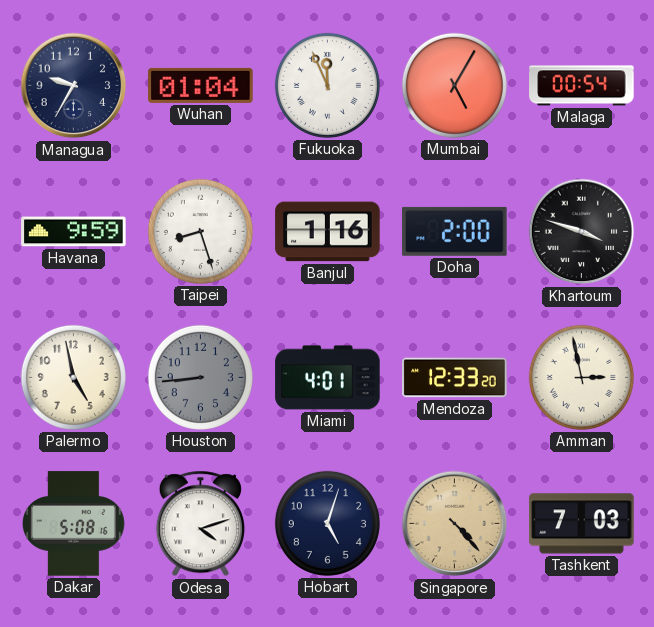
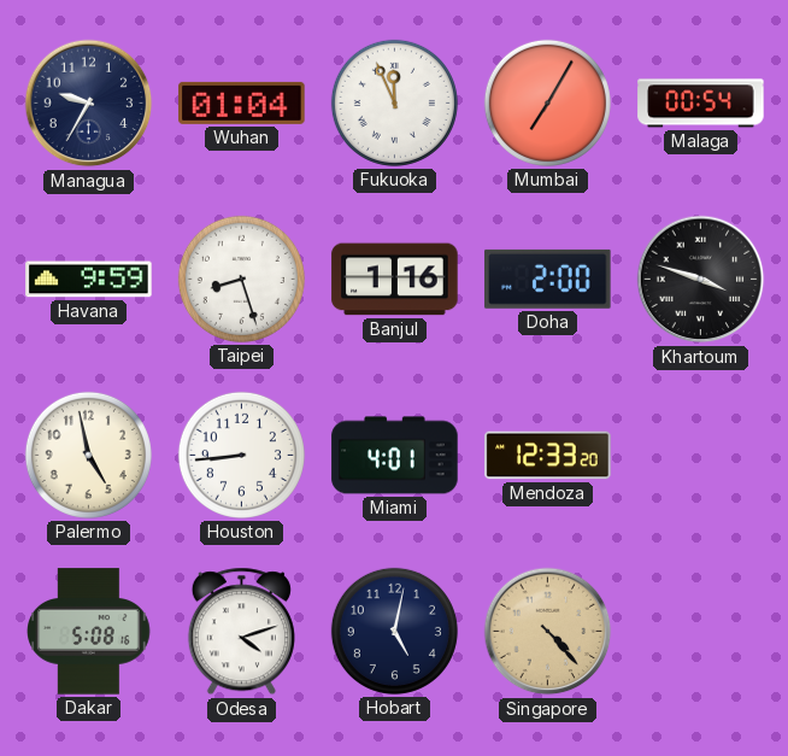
Mumbai: 5:05 -> 7:05 (547, 102)
Houston dial: grey -> white (241, 455)
Amman: 2:58 -> none (581, 377)
Hobart: 5:03 -> 5:02 (394, 631)
Tashkent: 7:03 -> none (582, 524)
